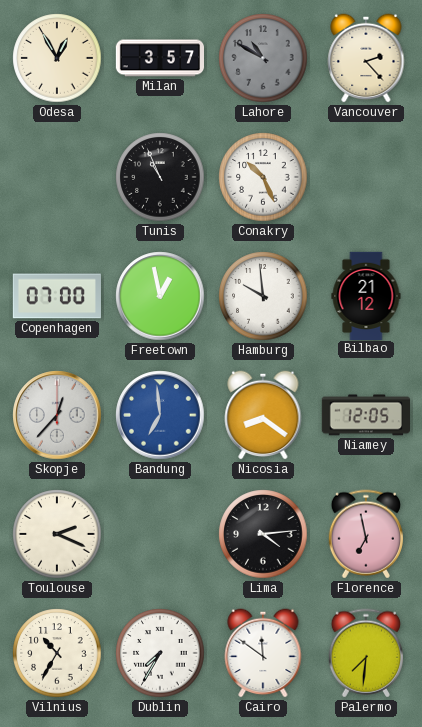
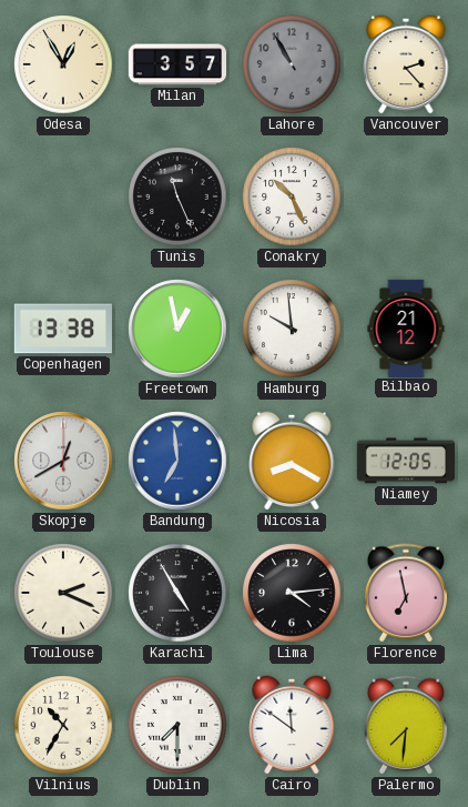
Lahore: 10:50 -> 10:55 (292, 64)
Tunis: 10:56 -> 11:26 (177, 196)
Copenhagen: 07:00 -> 13:38 (63, 329)
Skopje: 12:37 -> 12:40 (63, 461)
Nicosia: 8:21 -> 8:20 (292, 461)
Karachi: none -> 4:55 (177, 593)
Dublin: 7:35 -> 7:30 (177, 725)
